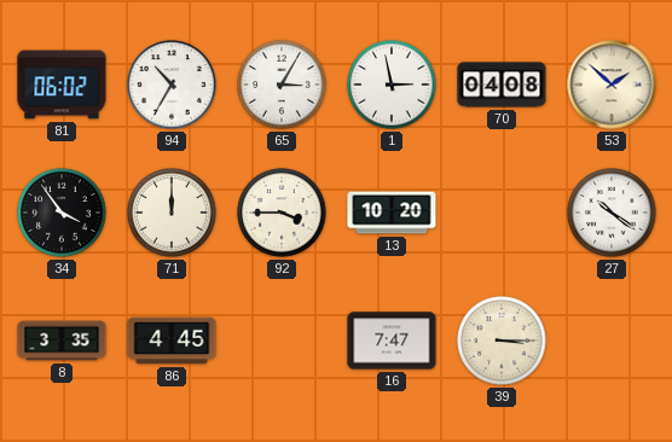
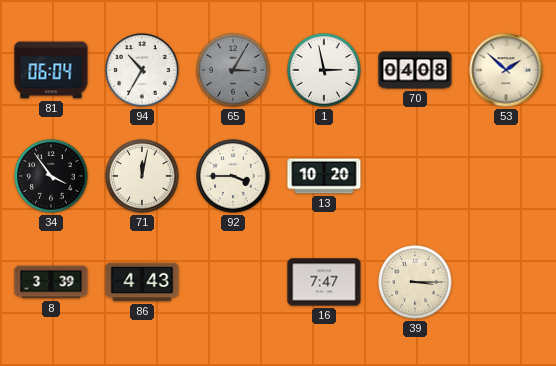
81: 06:02 -> 06:04 (51, 70)
65 dial: white -> grey (233, 70)
71: 12:00 -> 12:02 (142, 176)
27: 10:21 -> none (612, 213)
8: 3:35 -> 3:39 (51, 282)
86: 4:45 -> 4:43 (142, 282)
